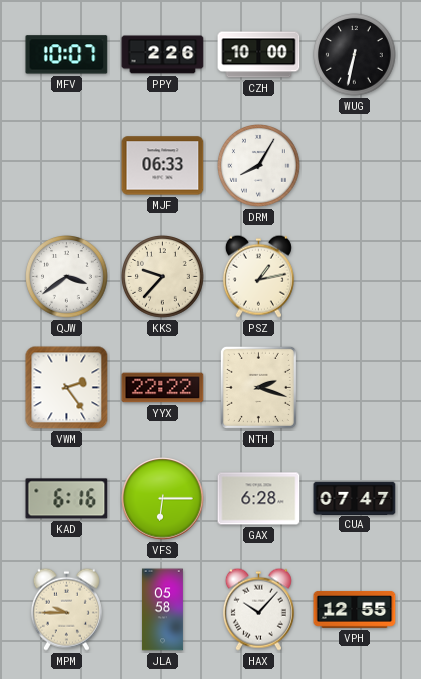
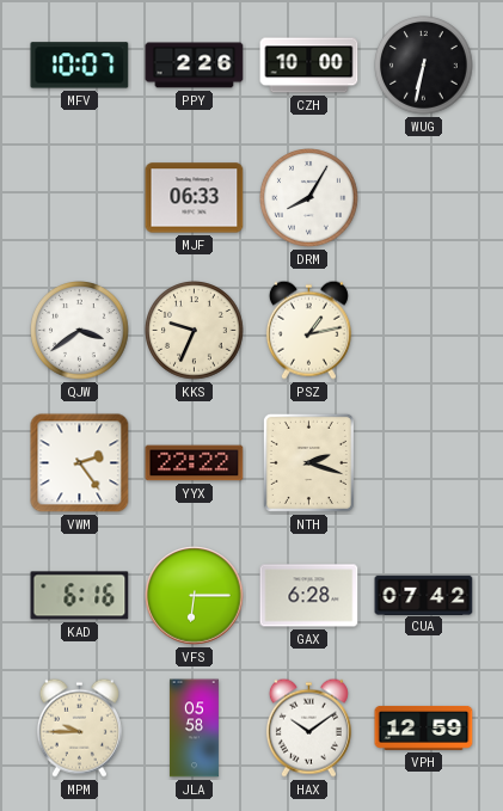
KKS: 9:37 -> 9:34 (195, 331)
CUA: 07:47 -> 07:42 (424, 595)
HAX: 10:07 -> 10:09 (308, 727)
VPH: 12:55 -> 12:59 (424, 729)
